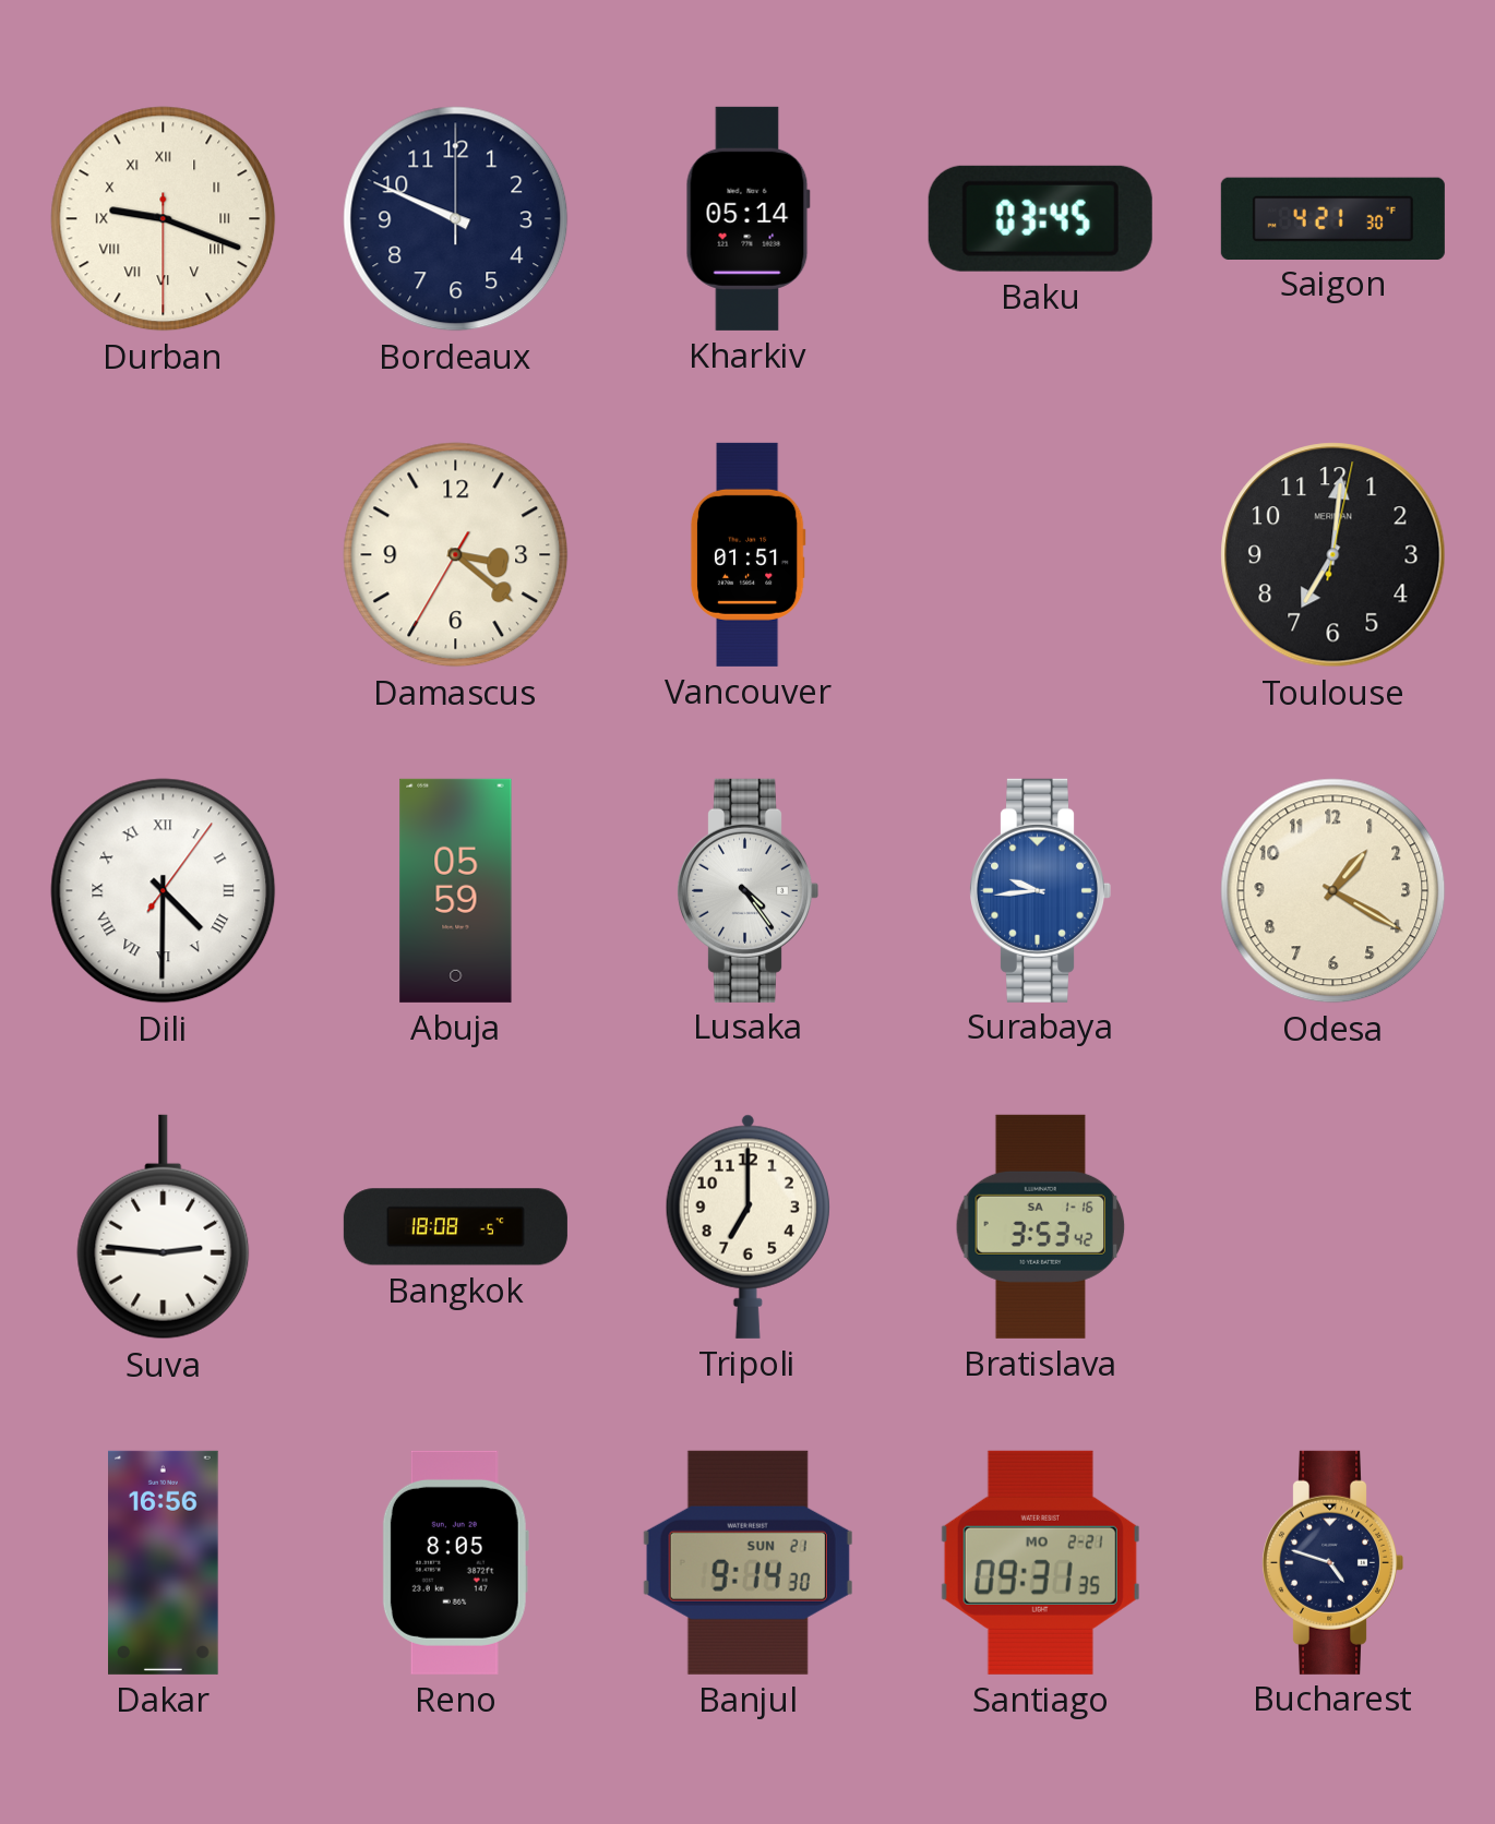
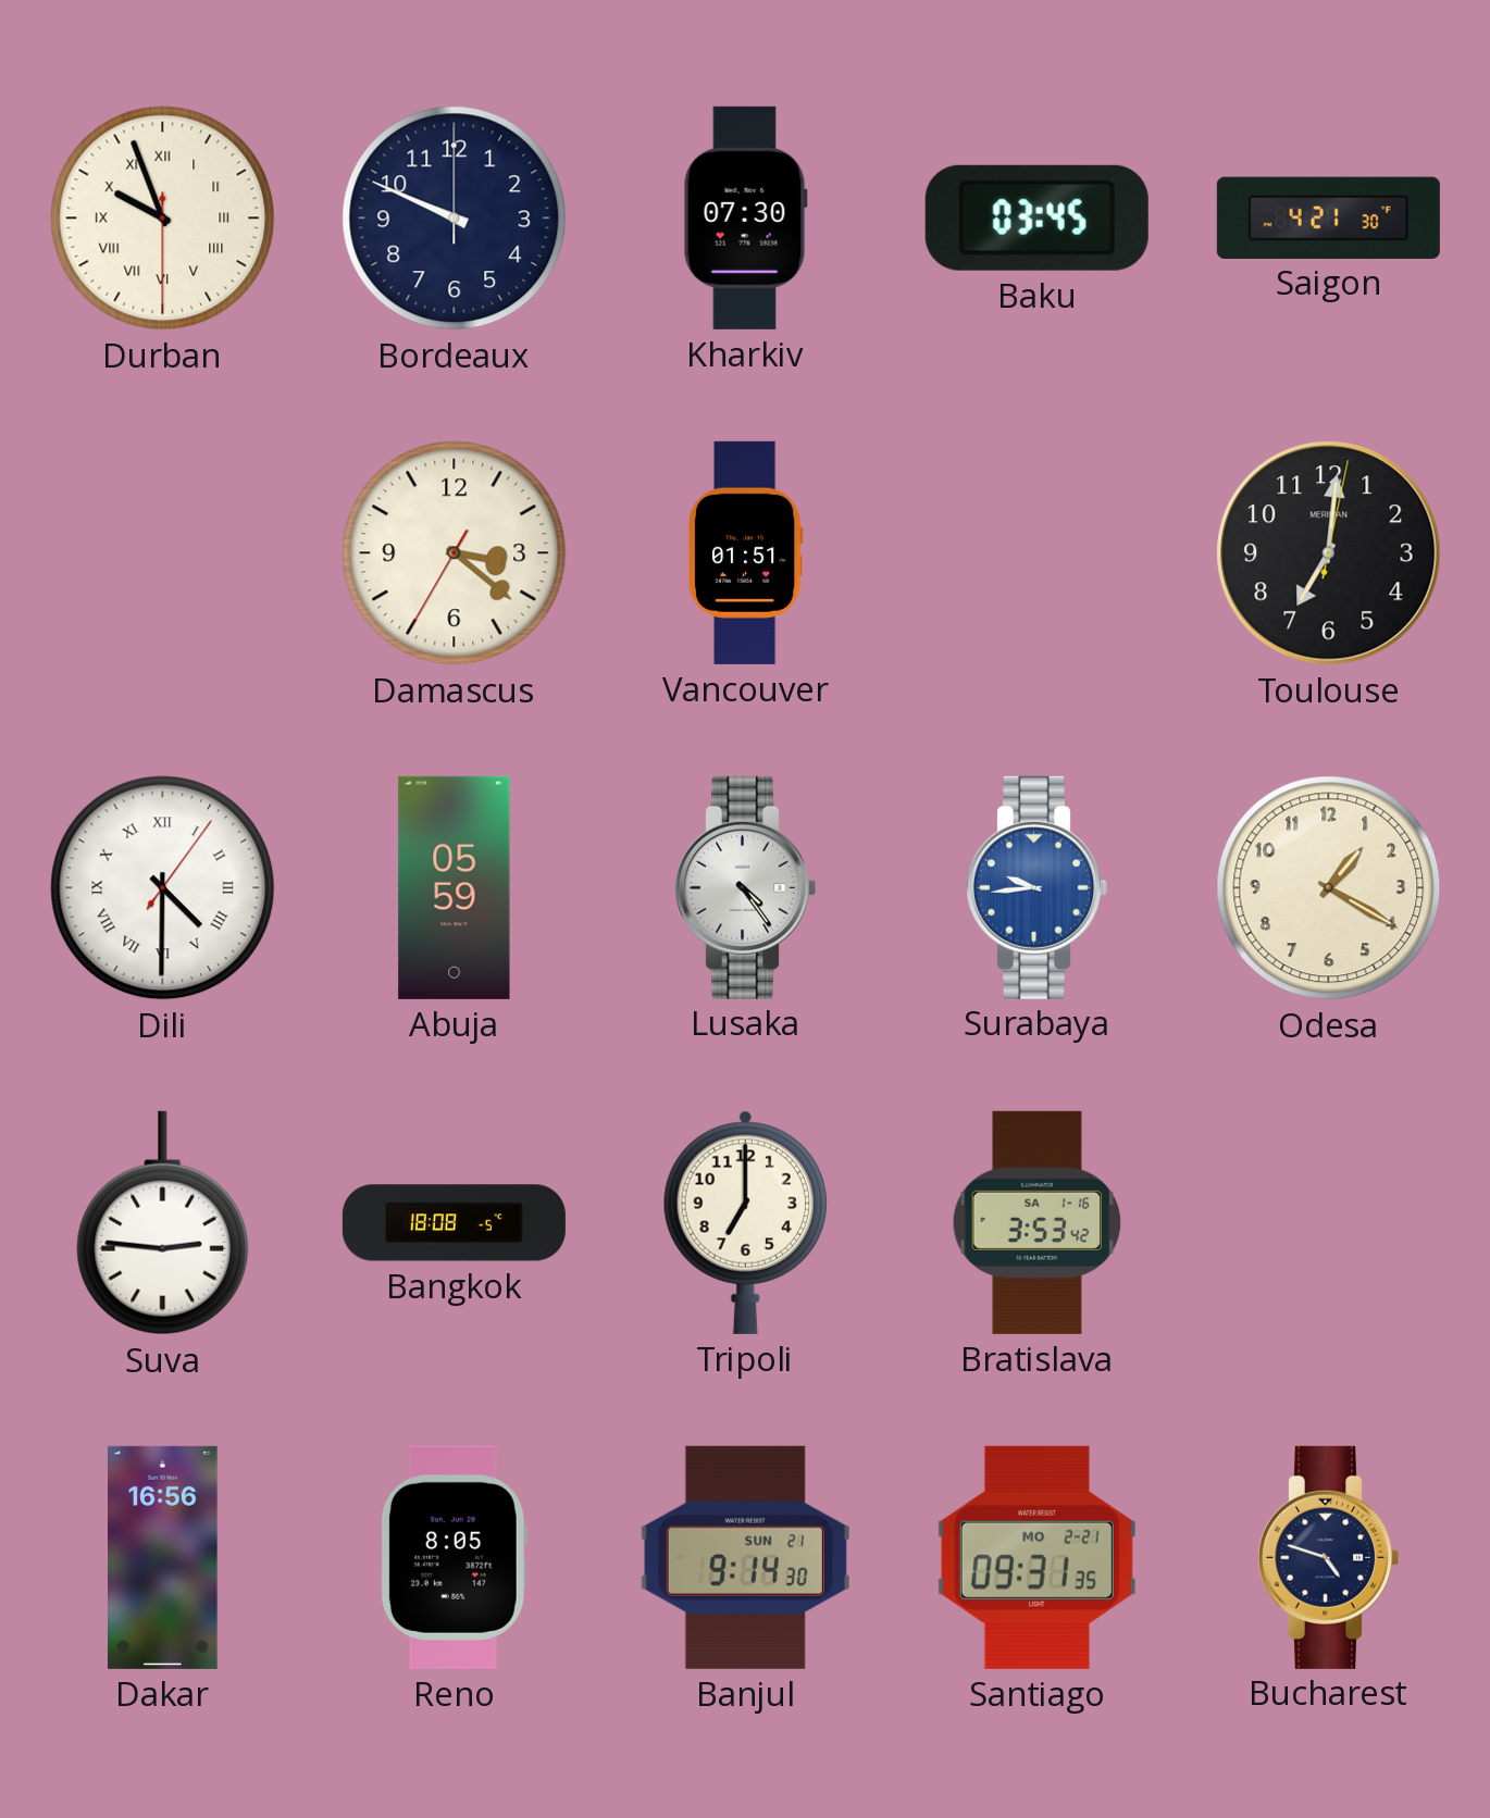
Durban: 9:18 -> 9:56 (163, 219)
Kharkiv: 05:14 -> 07:30 (745, 217)
